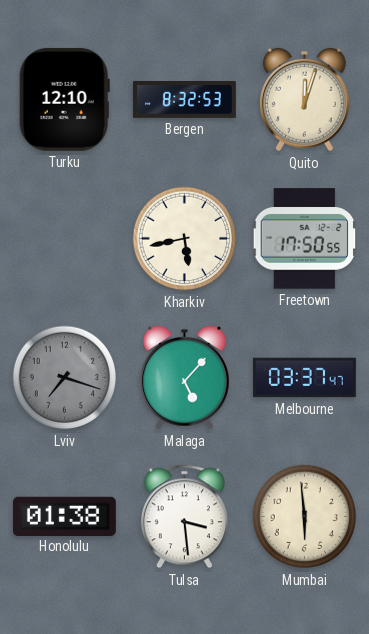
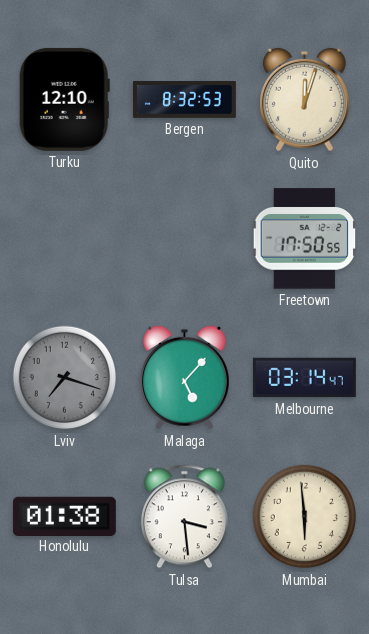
Kharkiv: 5:43 -> none (185, 239)
Melbourne: 03:37 -> 03:14 (304, 378)
